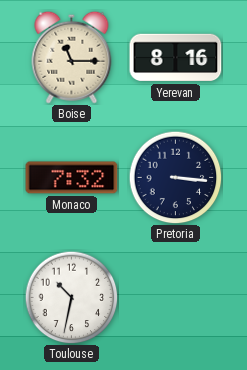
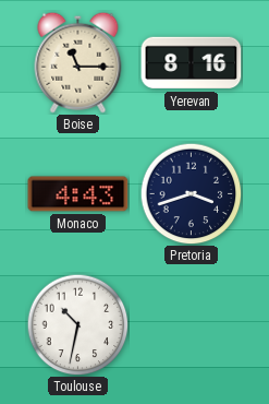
Monaco: 7:32 -> 4:43 (78, 194)
Pretoria: 3:16 -> 3:42 (191, 193)
